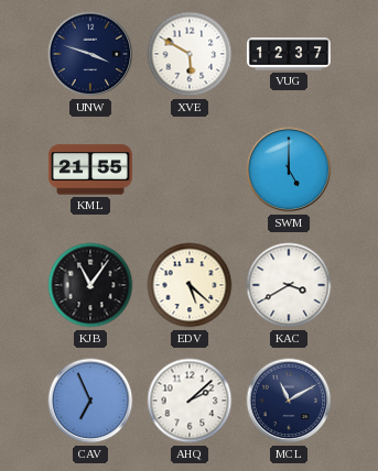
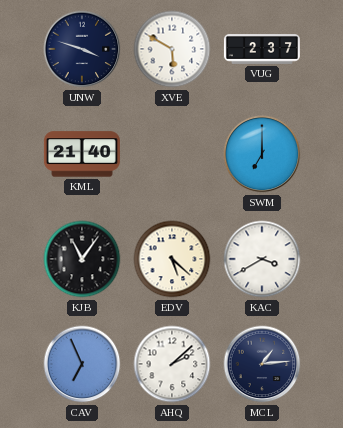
VUG: 12:37 -> 2:37 (262, 49)
KML: 21:55 -> 21:40 (82, 154)
SWM: 5:00 -> 7:00 (262, 154)
MCL: 11:10 -> 1:14 (262, 364)
